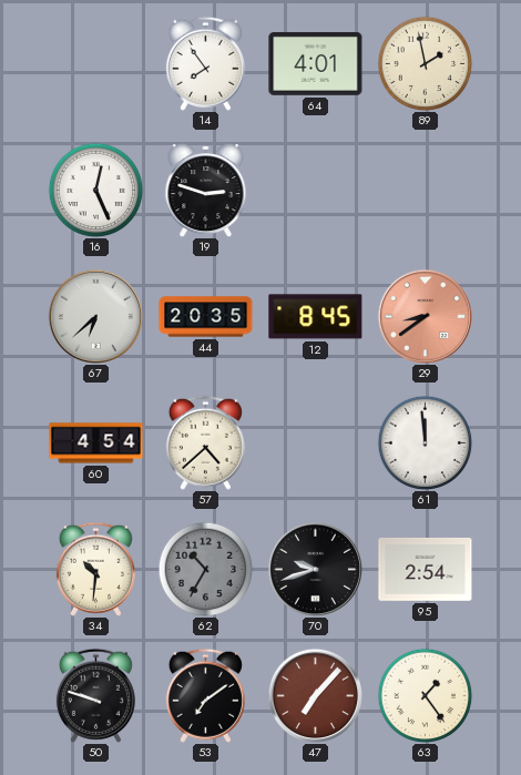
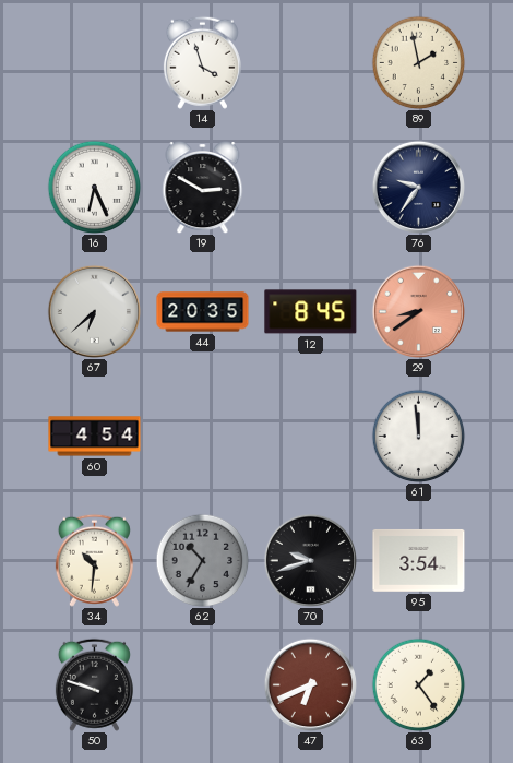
14: 7:54 -> 3:57 (202, 62)
64: 4:01 -> none (316, 63)
16: 12:26 -> 6:26 (94, 187)
19: 2:48 -> 2:50 (203, 188)
76: none -> 9:36 (418, 187)
57: 4:38 -> none (205, 442)
95: 2:54 -> 3:54 (419, 560)
53: 7:09 -> none (205, 695)
47: 7:07 -> 6:41 (310, 684)
